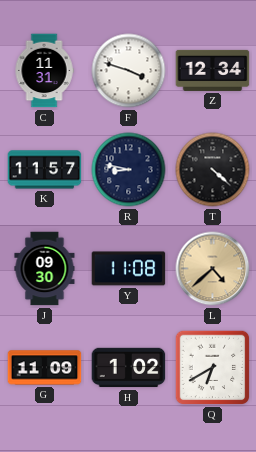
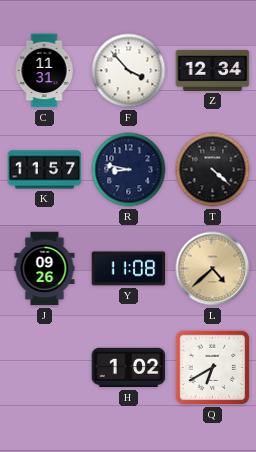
F: 3:48 -> 3:53 (129, 71)
J: 09:30 -> 09:26 (45, 269)
G: 11:09 -> none (45, 368)
